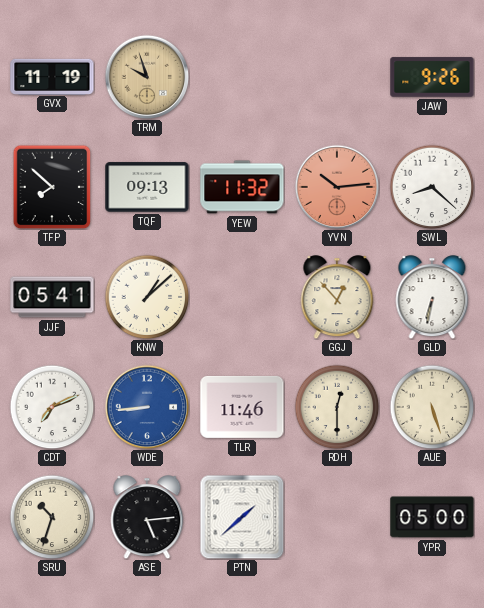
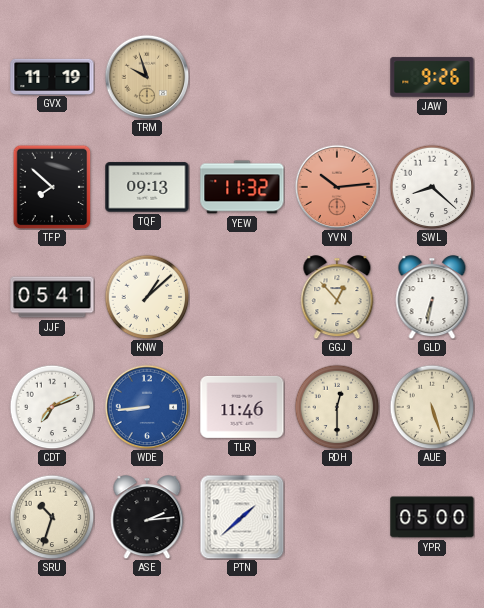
ASE: 5:14 -> 2:14 (147, 517)
